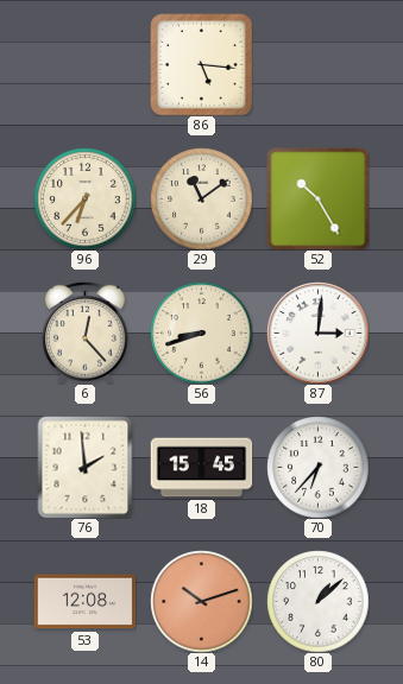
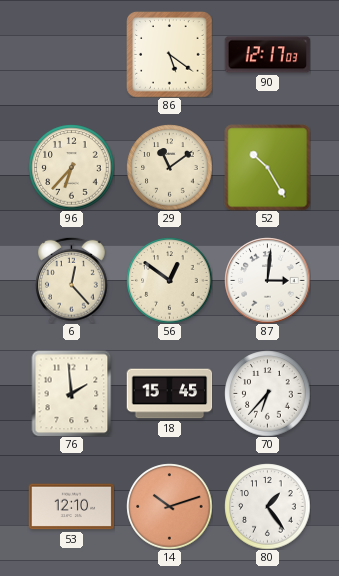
86: 5:16 -> 5:21 (169, 54)
90: none -> 12:17 (267, 55)
56: 8:42 -> 12:51 (169, 280)
53: 12:08 -> 12:10 (71, 507)
80: 1:08 -> 1:24 (267, 506)
